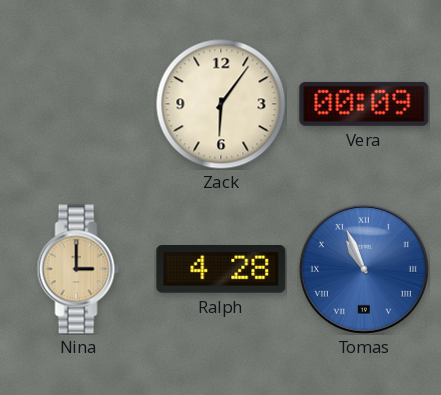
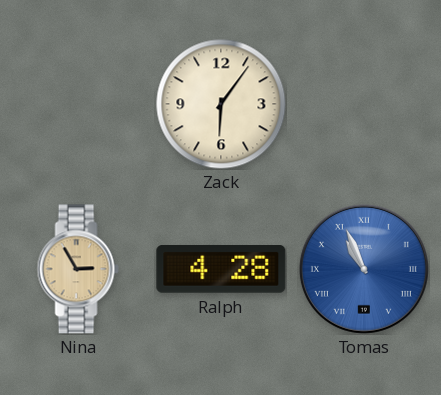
Vera: 00:09 -> none (364, 104)
Nina: 3:00 -> 2:55 (78, 269)
